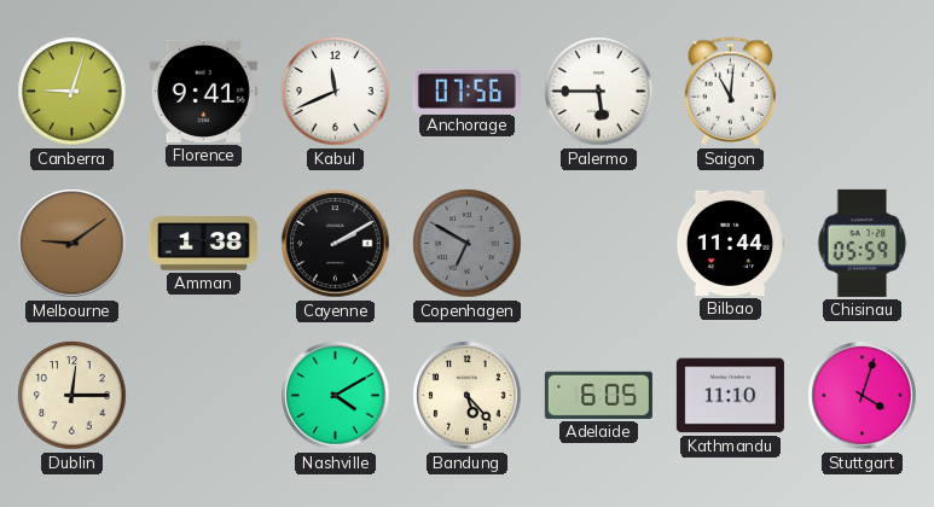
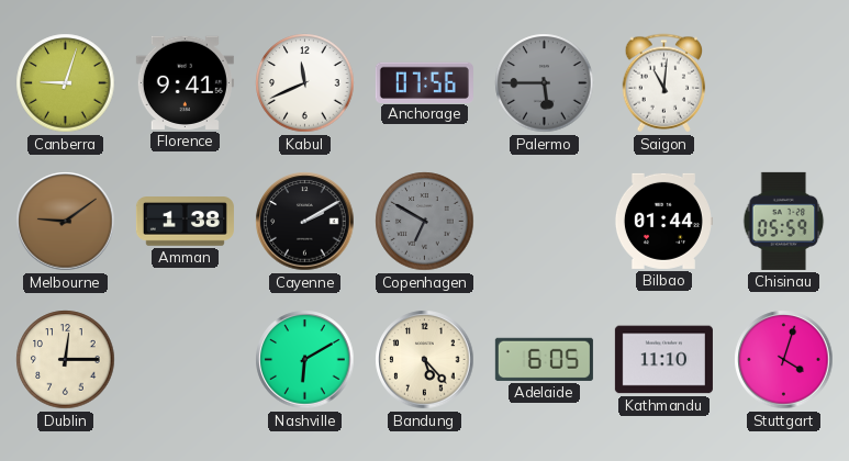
Palermo dial: white -> grey (545, 83)
Bilbao: 11:44 -> 01:44 (663, 221)
Nashville: 4:10 -> 6:10 (305, 360)
